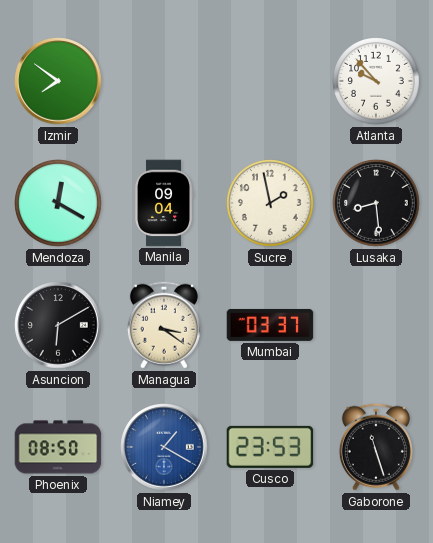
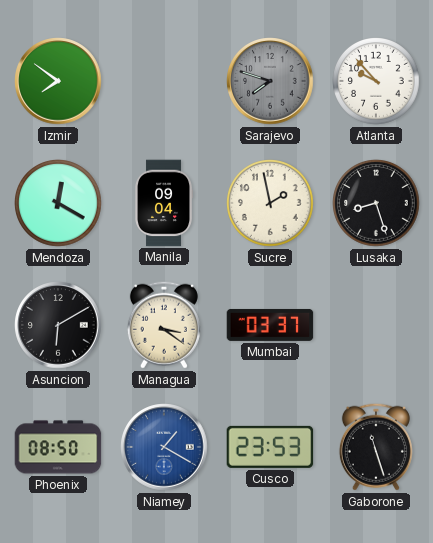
Sarajevo: none -> 7:48 (270, 81)
Lusaka: 8:29 -> 8:27 (376, 204)
